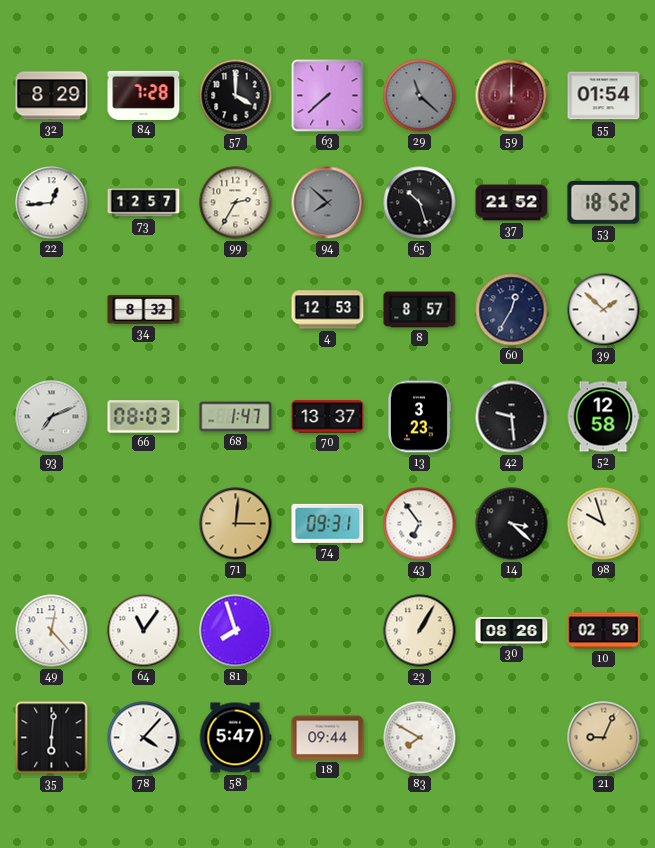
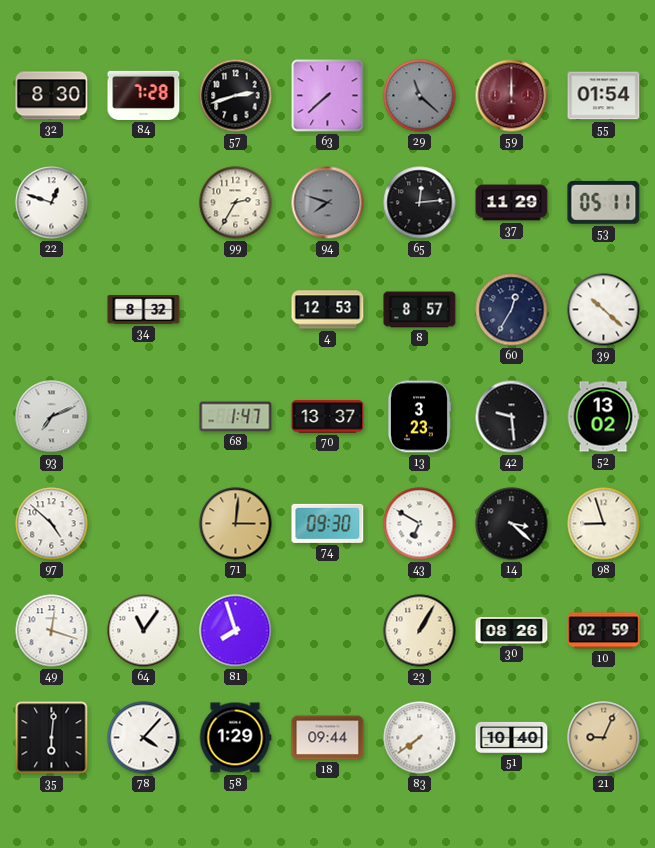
32: 8:29 -> 8:30 (52, 96)
57: 4:00 -> 2:42 (236, 96)
22: 12:44 -> 12:48 (52, 203)
73: 12:57 -> none (144, 203)
94: 7:52 -> 7:48 (328, 203)
65: 10:27 -> 12:14 (420, 203)
37: 21:52 -> 11:29 (512, 203)
53: 18:52 -> 05:11 (604, 202)
39: 1:52 -> 10:22 (604, 310)
66: 08:03 -> none (144, 417)
52: 12:58 -> 13:02 (603, 417)
97: none -> 4:52 (52, 524)
74: 09:31 -> 09:30 (328, 523)
43: 6:54 -> 6:50 (420, 524)
98: 9:57 -> 8:57 (604, 524)
49: 12:23 -> 12:18 (52, 631)
58: 5:47 -> 1:29 (235, 738)
83: 7:50 -> 7:39 (420, 738)
51: none -> 10:40 (512, 737)
